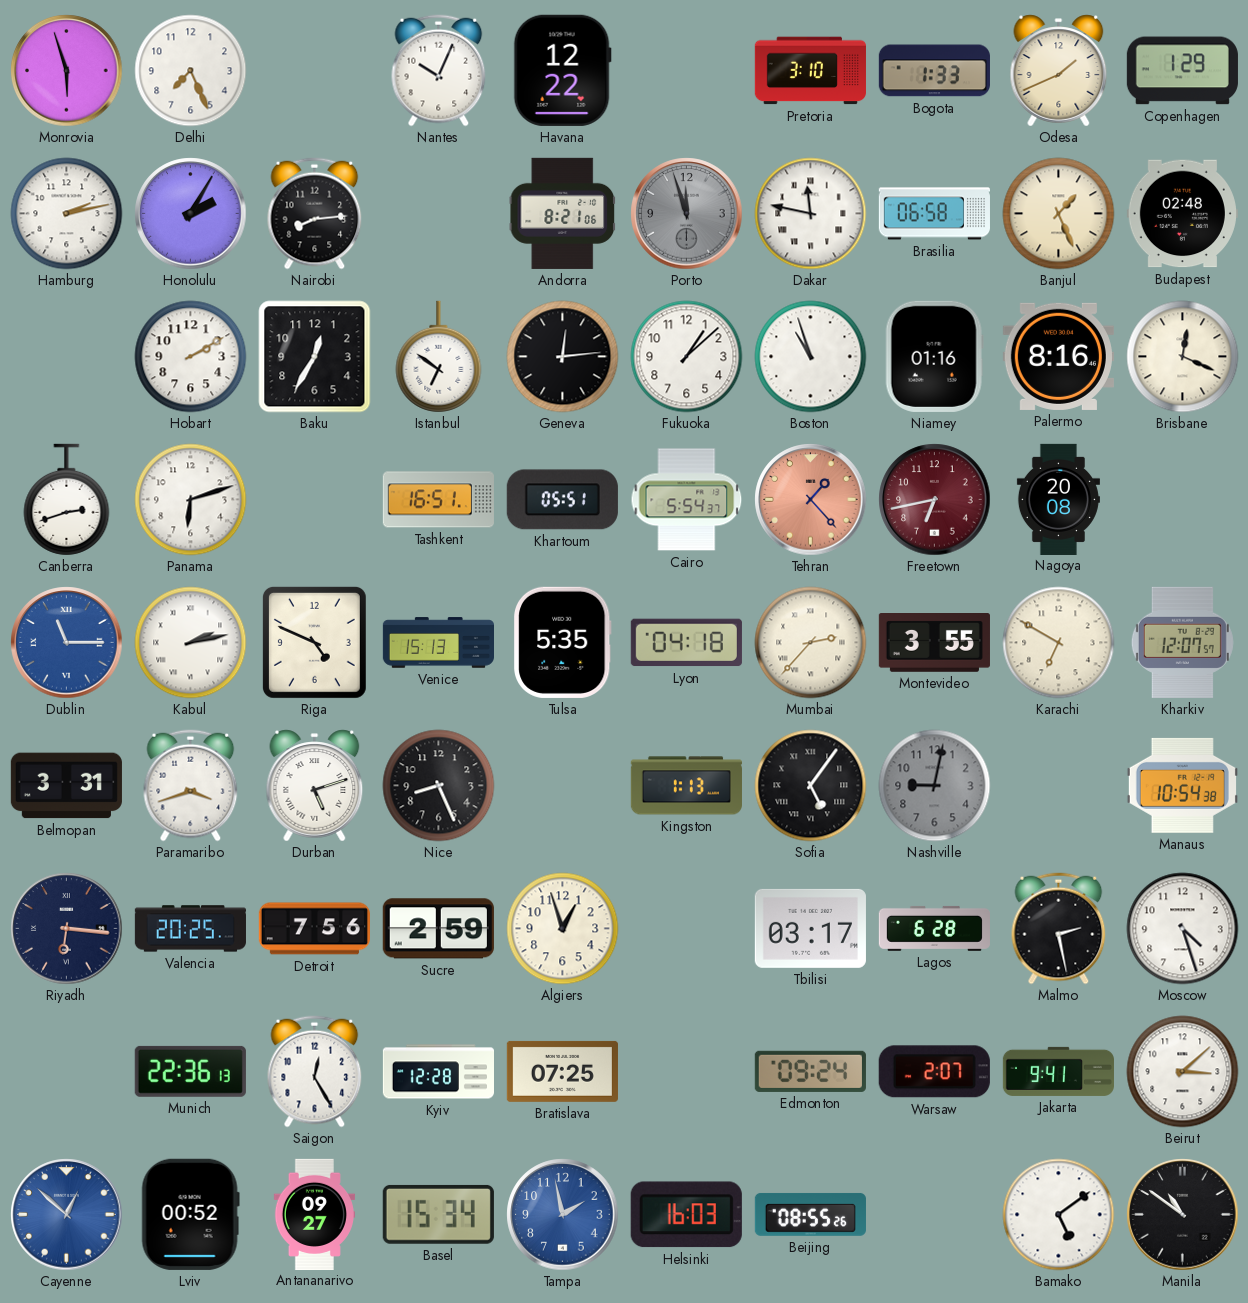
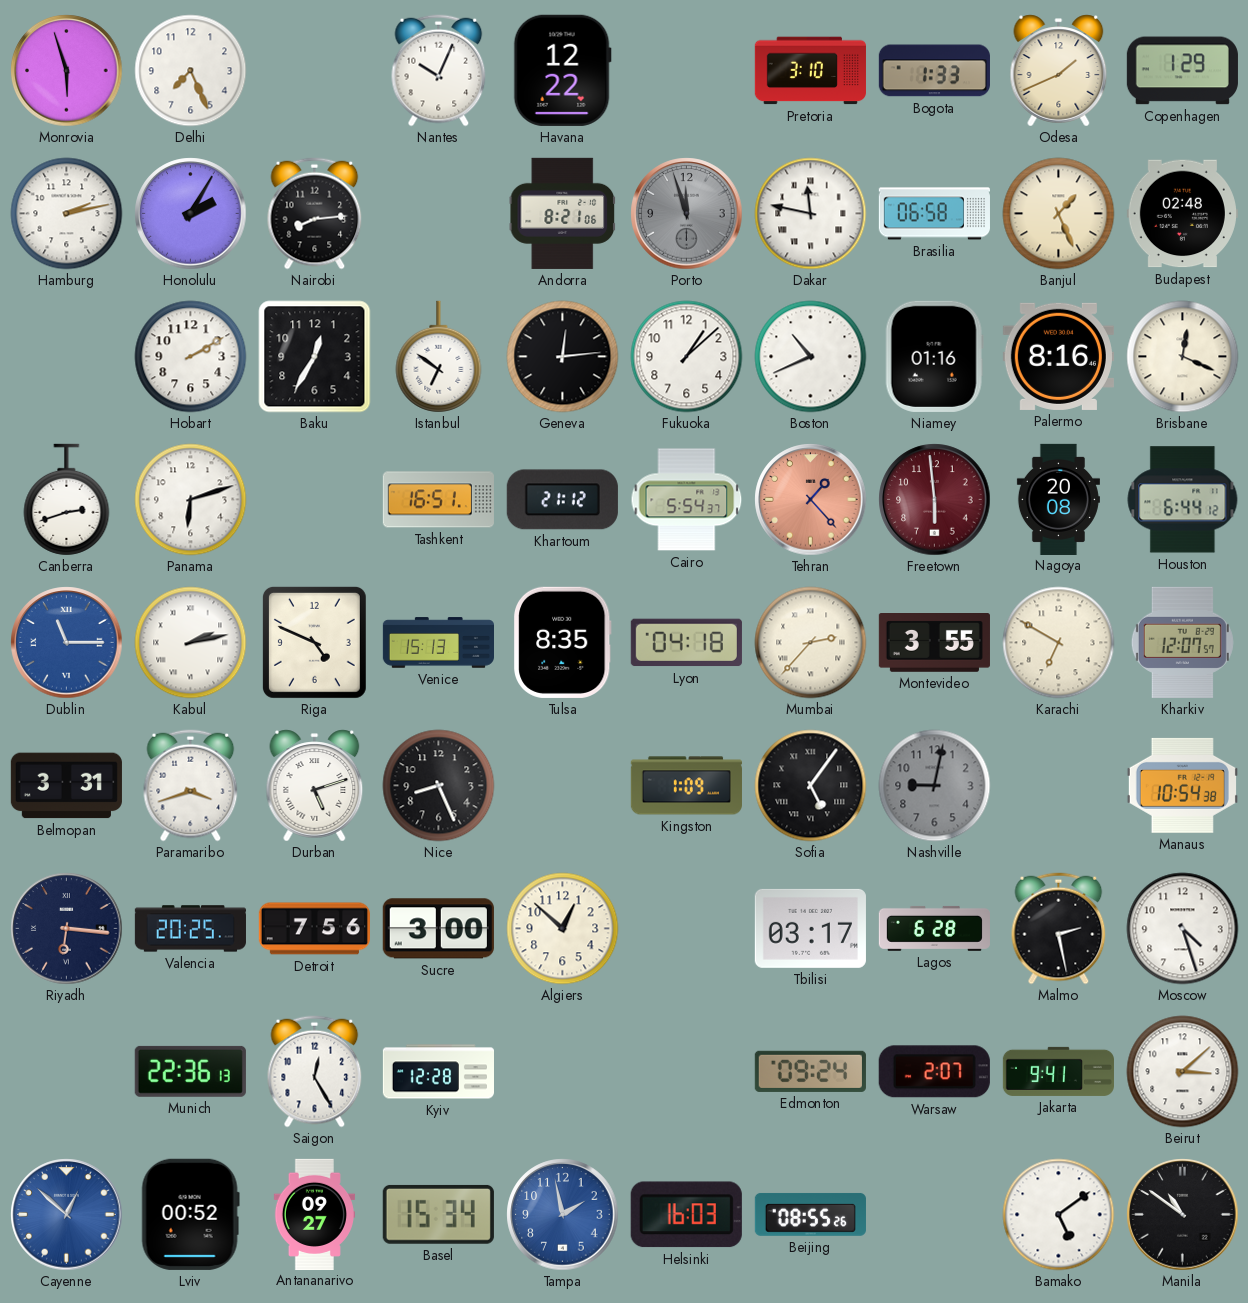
Boston: 10:57 -> 10:41 (811, 357)
Khartoum: 05:51 -> 21:12 (562, 500)
Freetown: 6:43 -> 5:59 (935, 500)
Houston: none -> 6:44 (1183, 500)
Tulsa: 5:35 -> 8:35 (563, 642)
Kingston: 1:13 -> 1:09 (686, 786)
Sucre: 2:59 -> 3:00 (438, 929)
Algiers: 12:57 -> 12:52 (563, 929)
Bratislava: 07:25 -> none (562, 1071)
